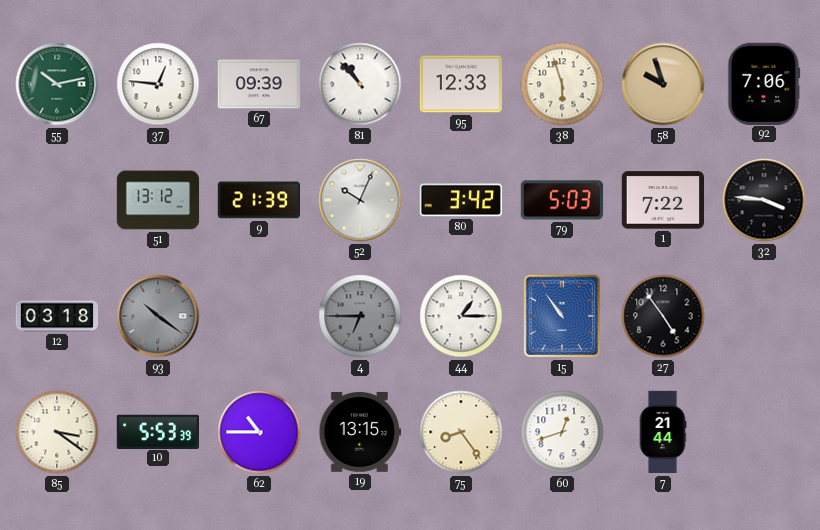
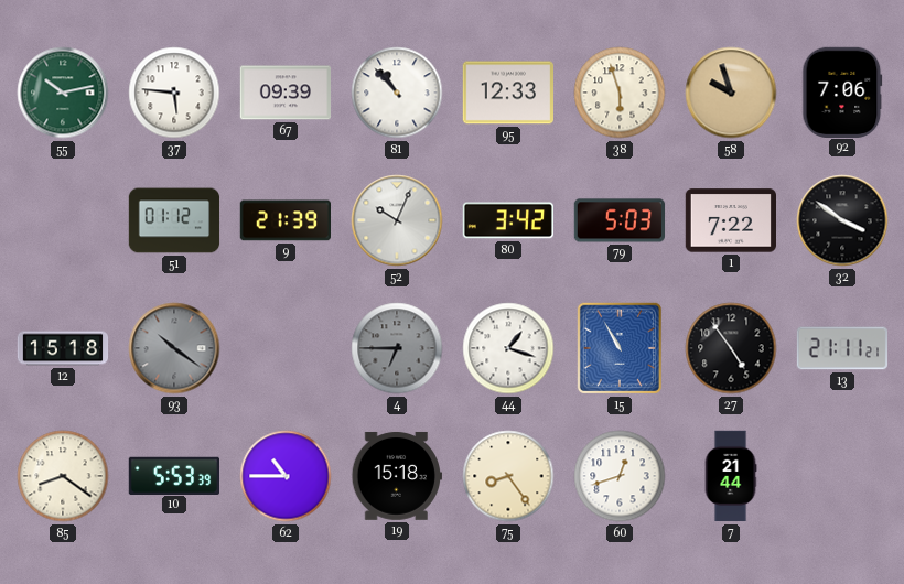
37: 12:46 -> 5:46 (174, 93)
51: 13:12 -> 01:12 (174, 220)
32: 3:46 -> 3:51 (842, 220)
12: 03:18 -> 15:18 (63, 348)
44: 1:15 -> 1:18 (508, 348)
15: 10:54 -> 10:55 (620, 348)
13: none -> 21:11 (842, 348)
85: 3:21 -> 8:21 (63, 476)
19: 13:15 -> 15:18 (396, 476)
